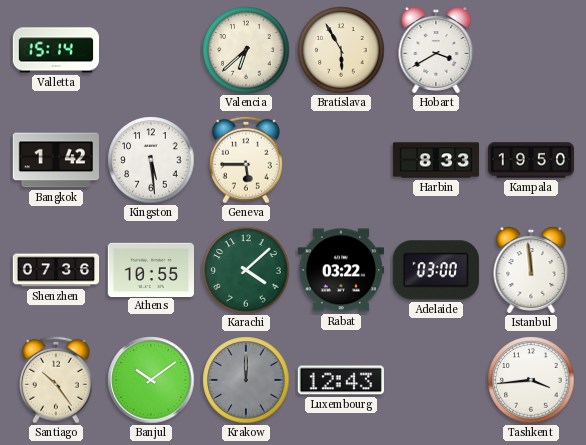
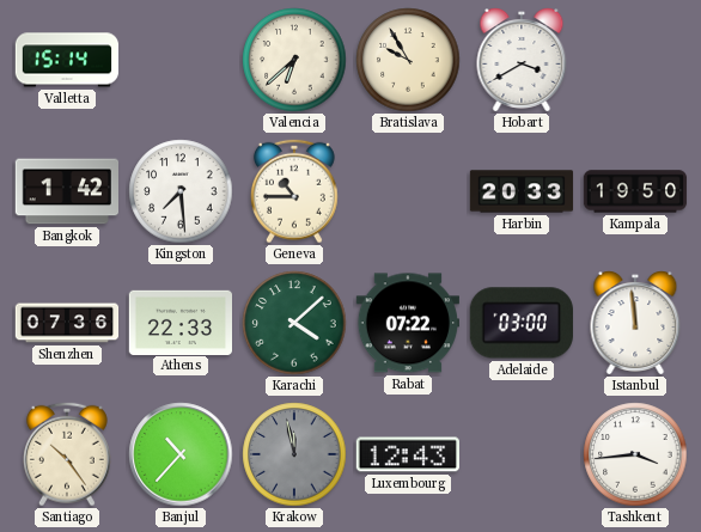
Bratislava: 5:55 -> 9:55 (408, 60)
Kingston: 5:29 -> 7:29 (181, 191)
Geneva: 5:45 -> 10:45 (294, 191)
Harbin: 8:33 -> 20:33 (522, 191)
Athens: 10:55 -> 22:33 (179, 322)
Rabat: 03:22 -> 07:22 (407, 323)
Banjul: 10:09 -> 10:37 (181, 454)
Krakow: 12:00 -> 11:58 (294, 454)
